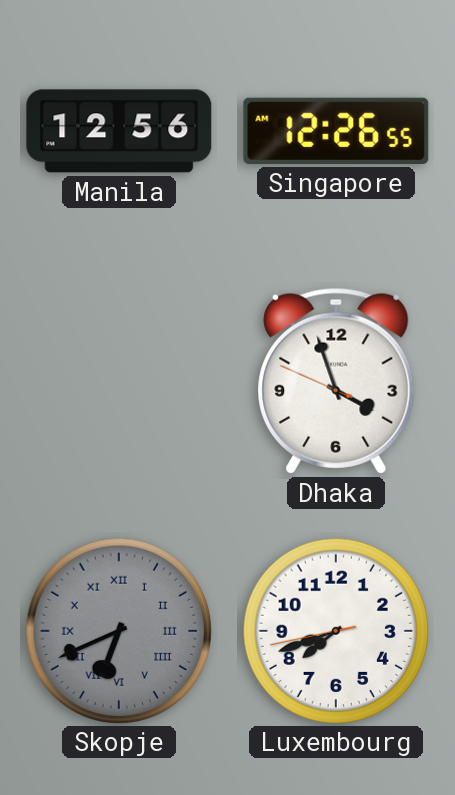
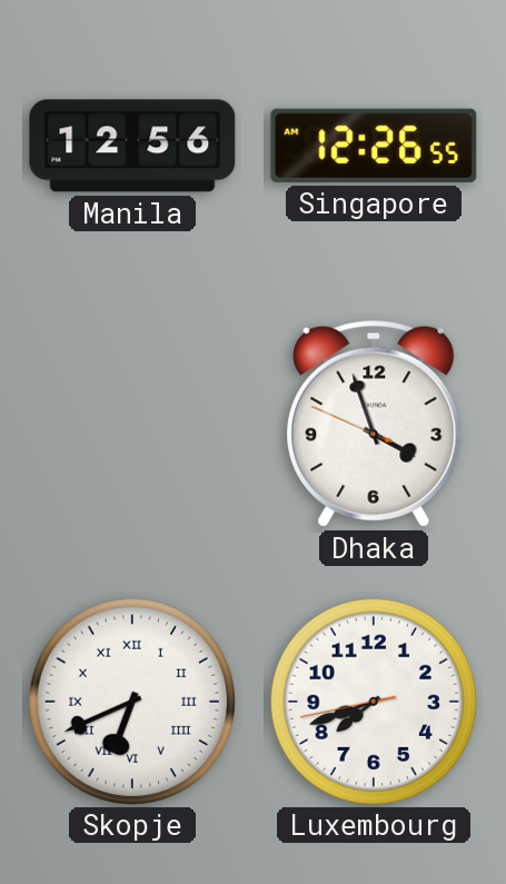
Skopje dial: grey -> white (131, 701)
